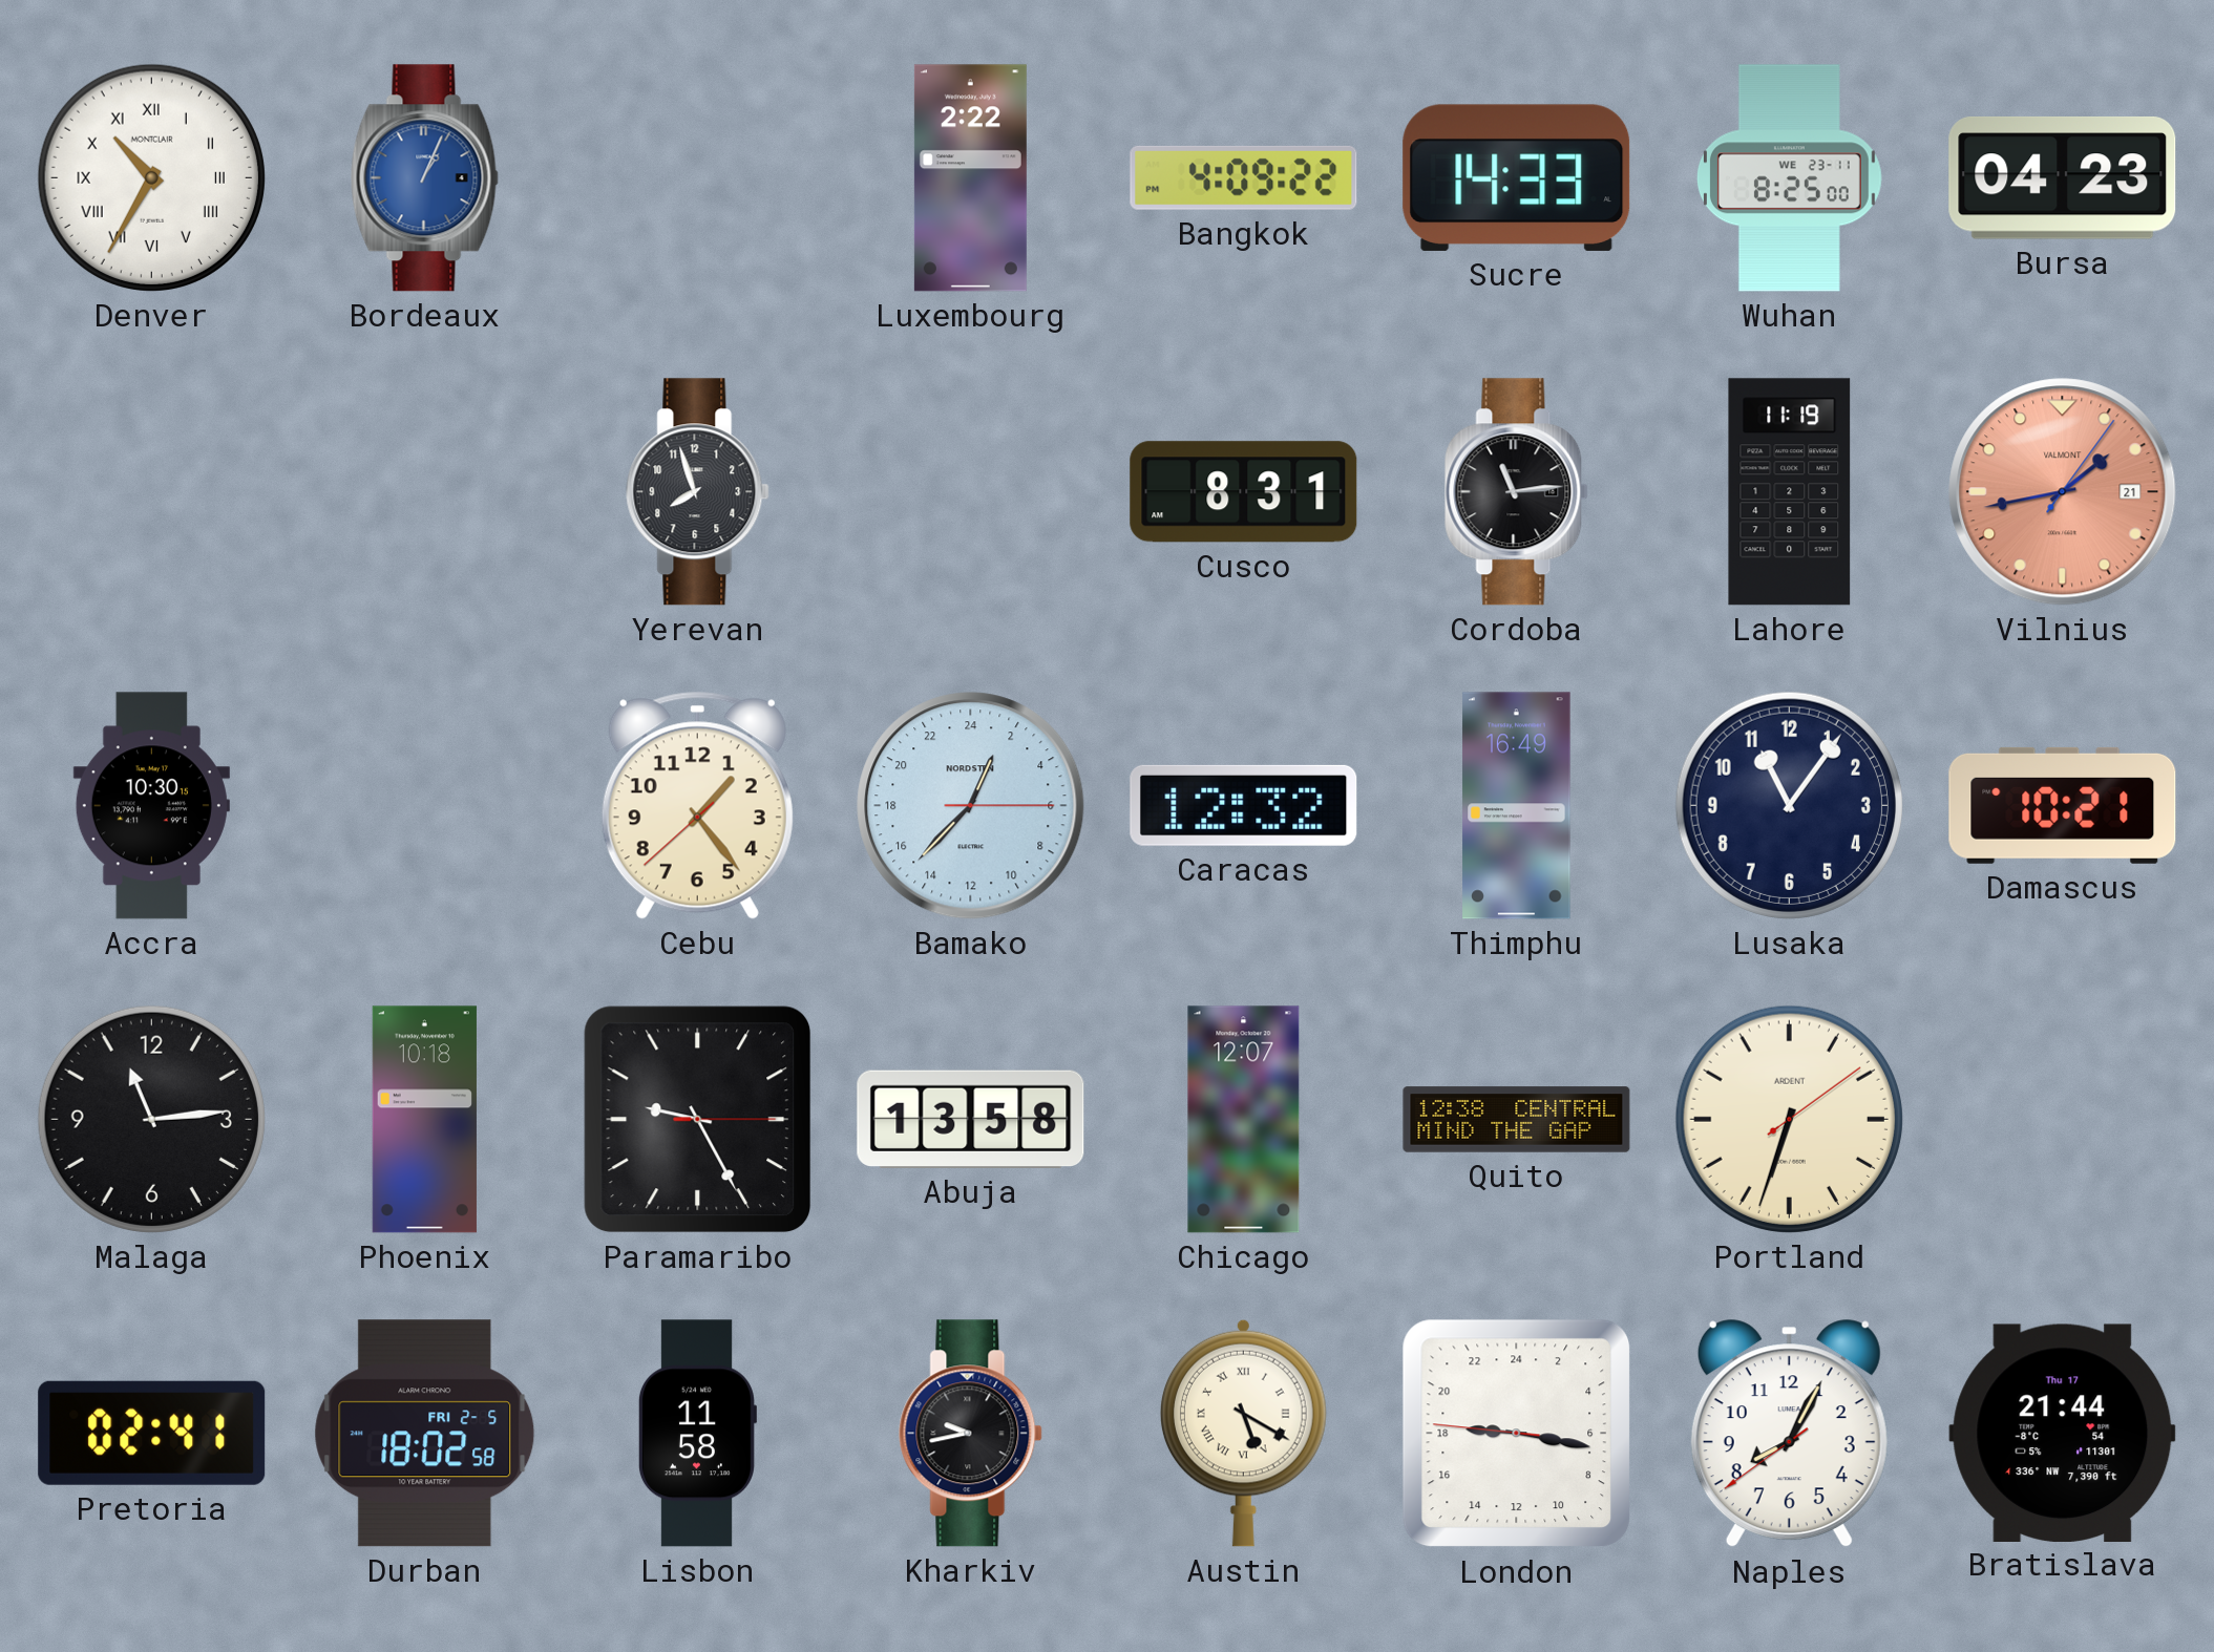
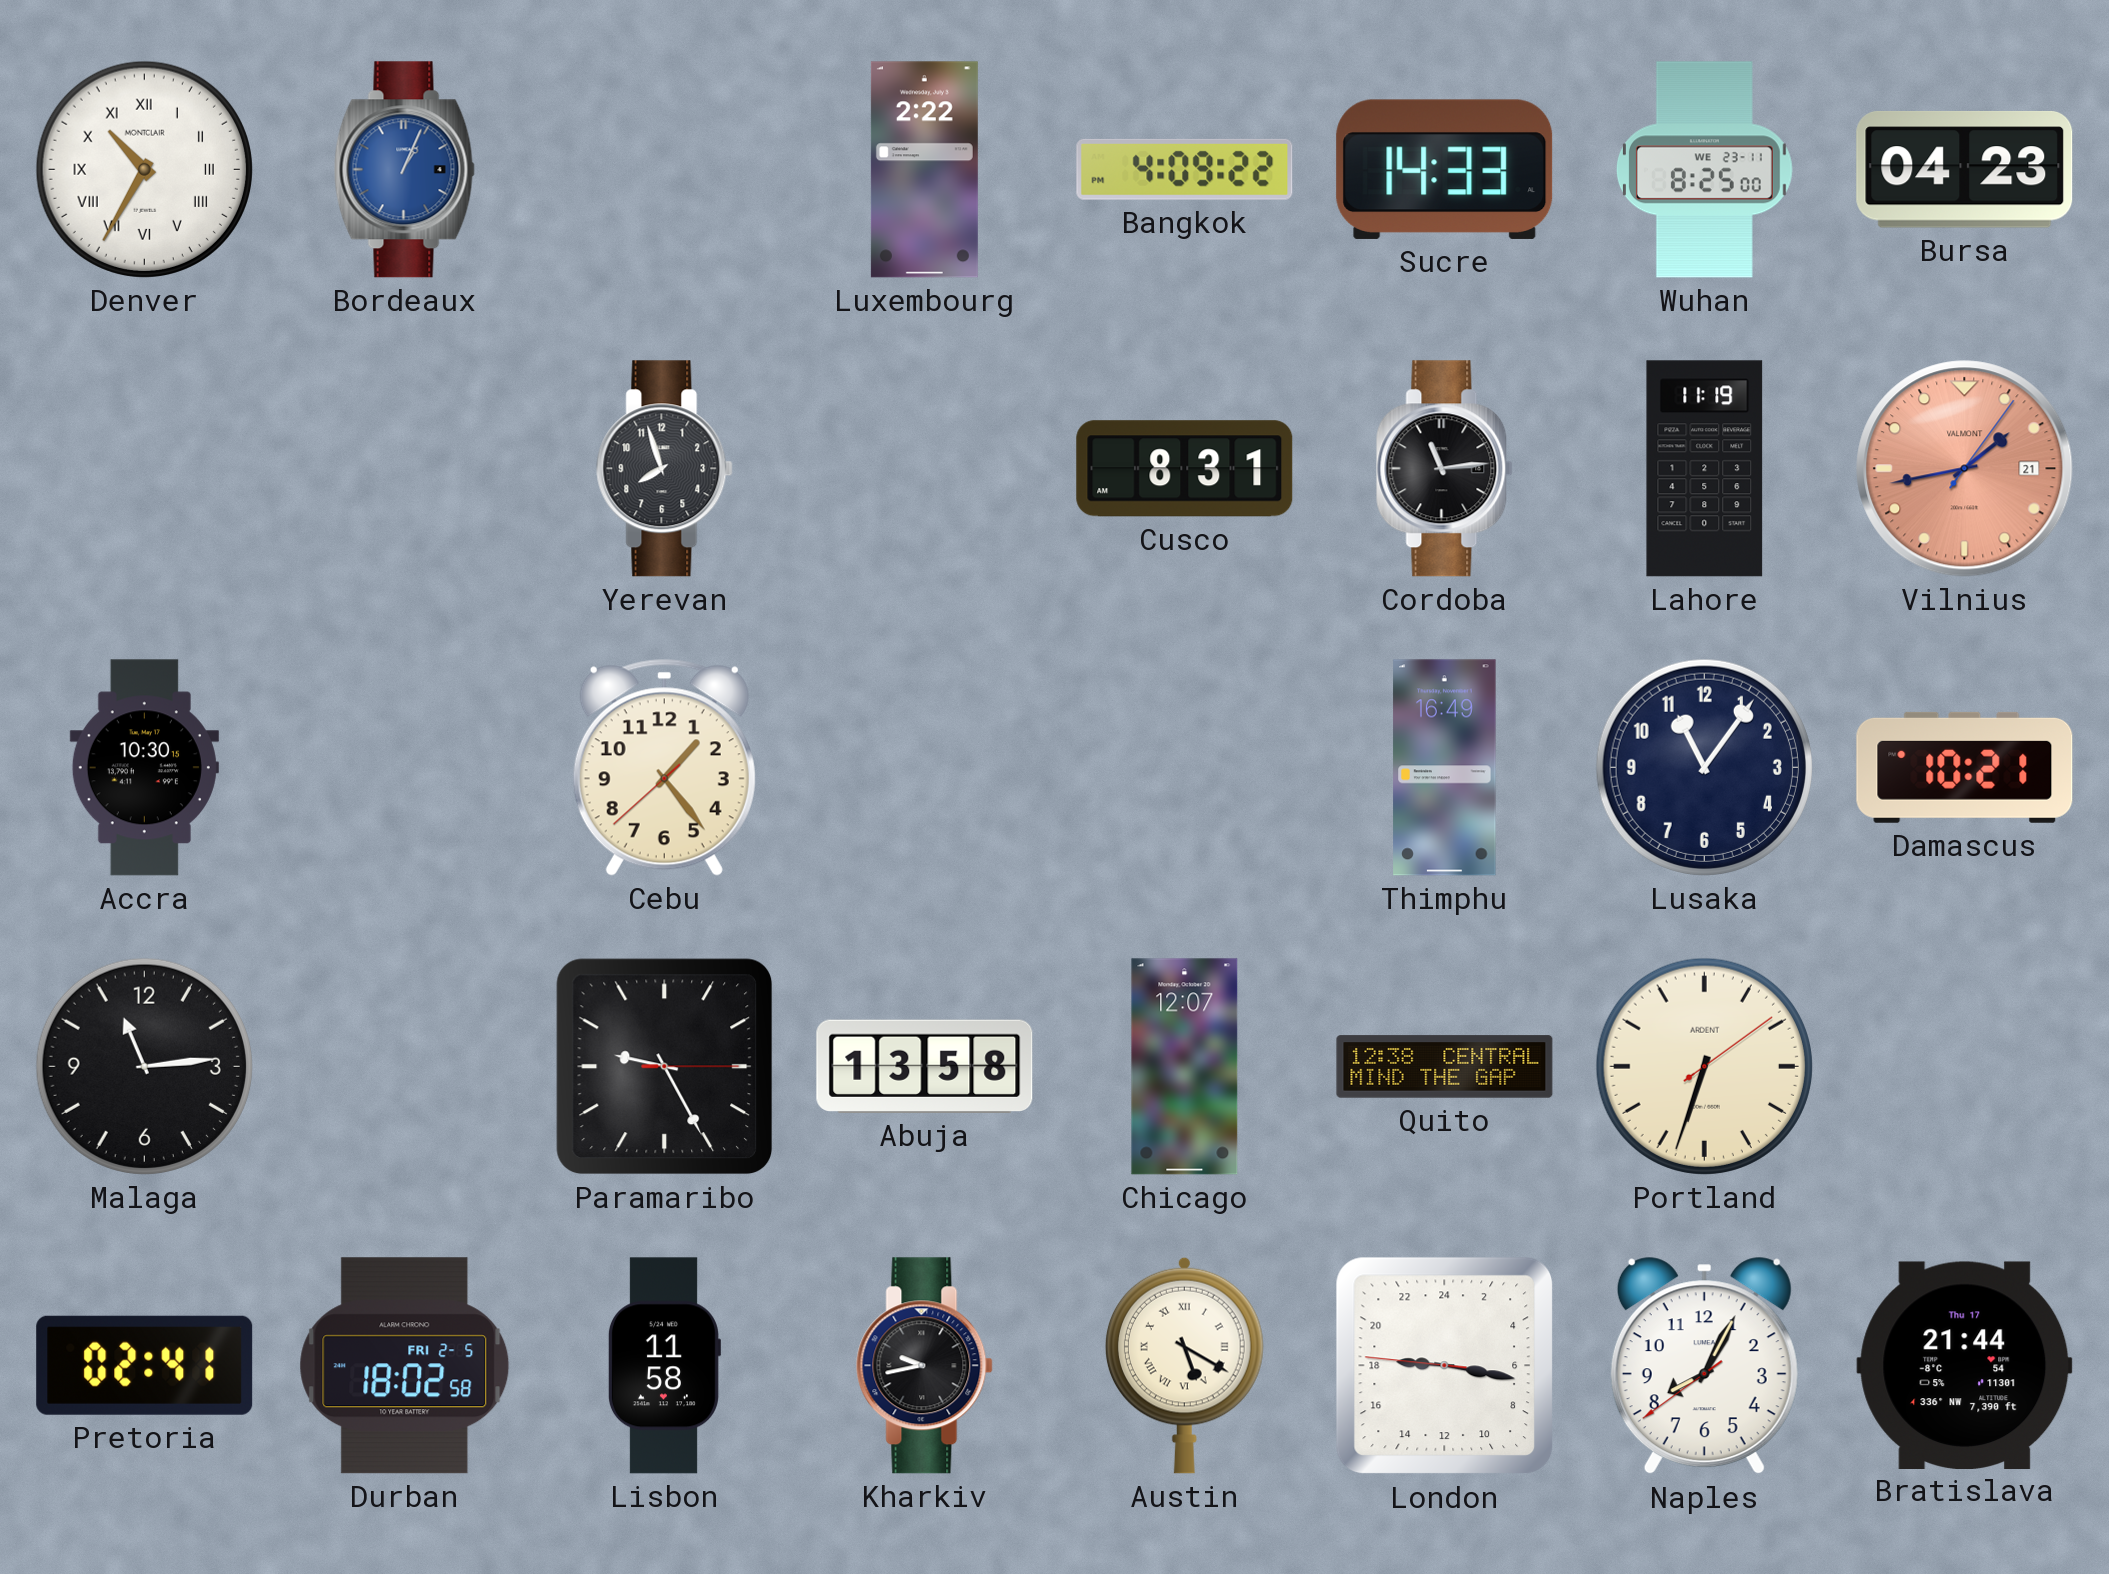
Bamako: 1:37 -> none (971, 806)
Caracas: 12:32 -> none (1244, 805)
Phoenix: 10:18 -> none (424, 1120)
